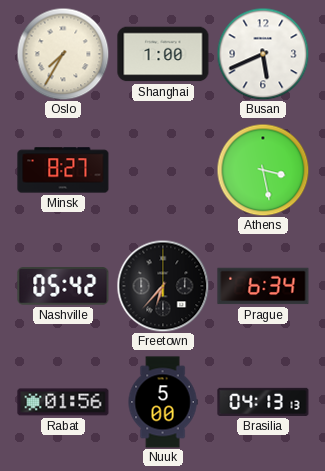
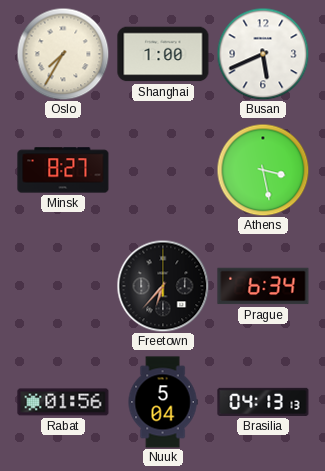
Nashville: 05:42 -> none (63, 286)
Nuuk: 5:00 -> 5:04 (163, 402)
